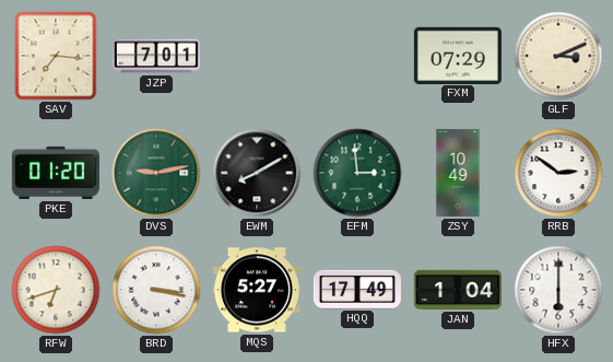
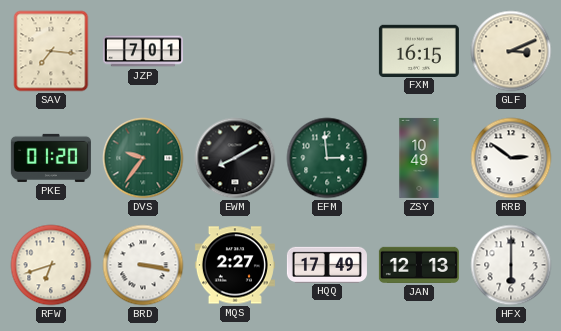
FXM: 07:29 -> 16:15 (419, 50)
DVS: 9:13 -> 9:36 (143, 158)
MQS: 5:27 -> 2:27 (235, 265)
JAN: 1:04 -> 12:13 (419, 265)
